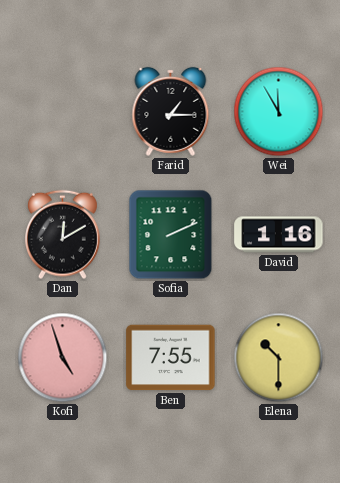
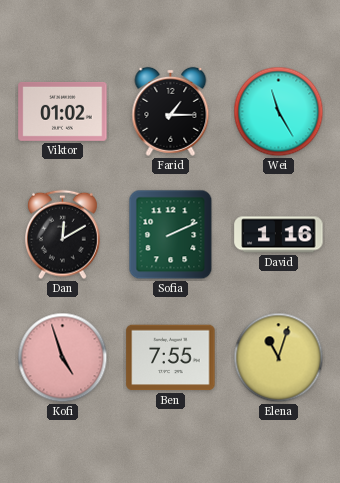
Viktor: none -> 01:02 (63, 111)
Wei: 11:55 -> 11:25 (279, 112)
Elena: 10:30 -> 11:03 (279, 358)
